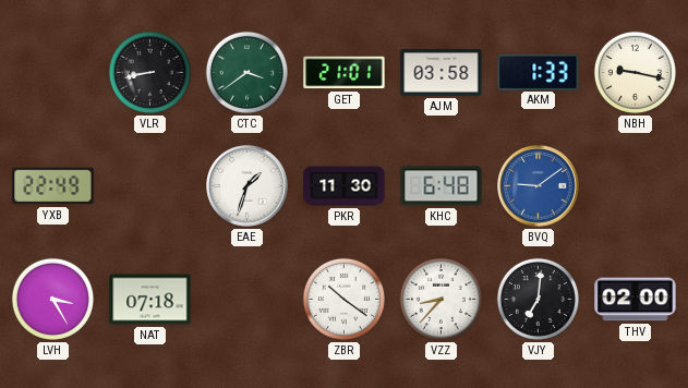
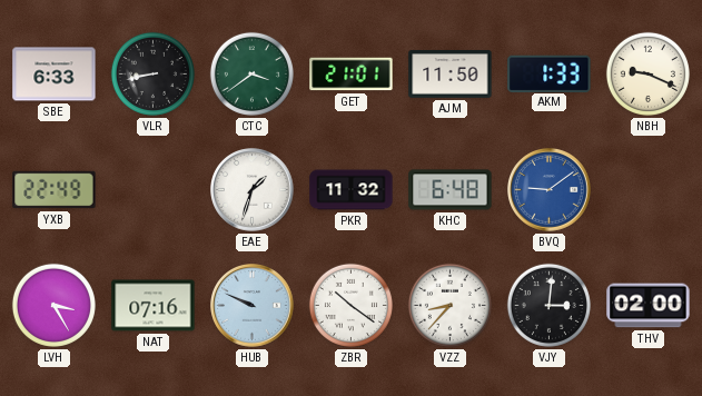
SBE: none -> 6:33 (55, 75)
AJM: 03:58 -> 11:50 (451, 75)
NBH: 9:17 -> 9:19 (647, 73)
PKR: 11:30 -> 11:32 (352, 190)
NAT: 07:18 -> 07:16 (154, 306)
HUB: none -> 9:49 (253, 306)
VJY: 7:01 -> 3:01 (548, 305)
